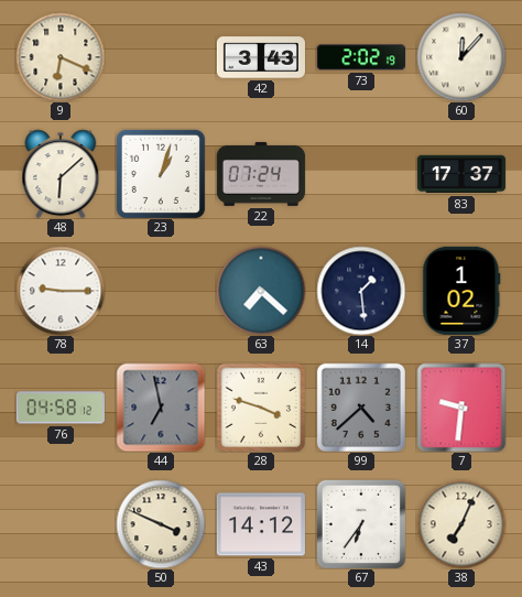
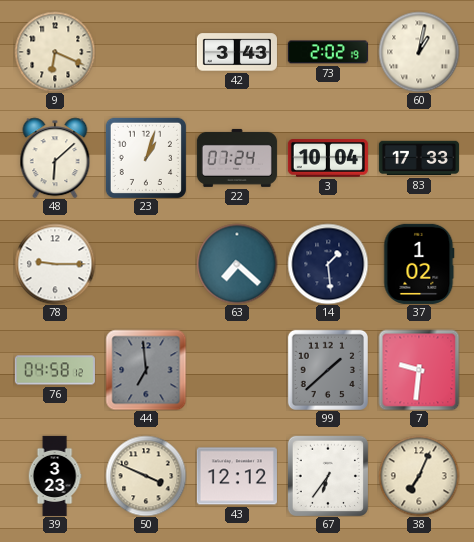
60: 12:07 -> 1:02 (419, 52)
3: none -> 10:04 (328, 159)
83: 17:37 -> 17:33 (419, 158)
44: 6:58 -> 6:59 (146, 370)
28: 3:48 -> none (261, 408)
99: 4:38 -> 1:38 (328, 370)
39: none -> 3:23 (55, 476)
43: 14:12 -> 12:12 (237, 476)
